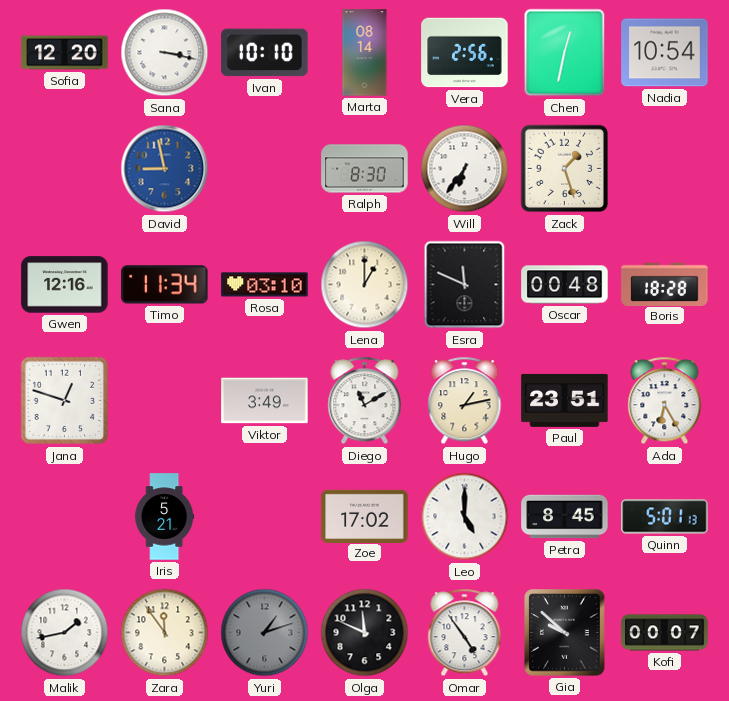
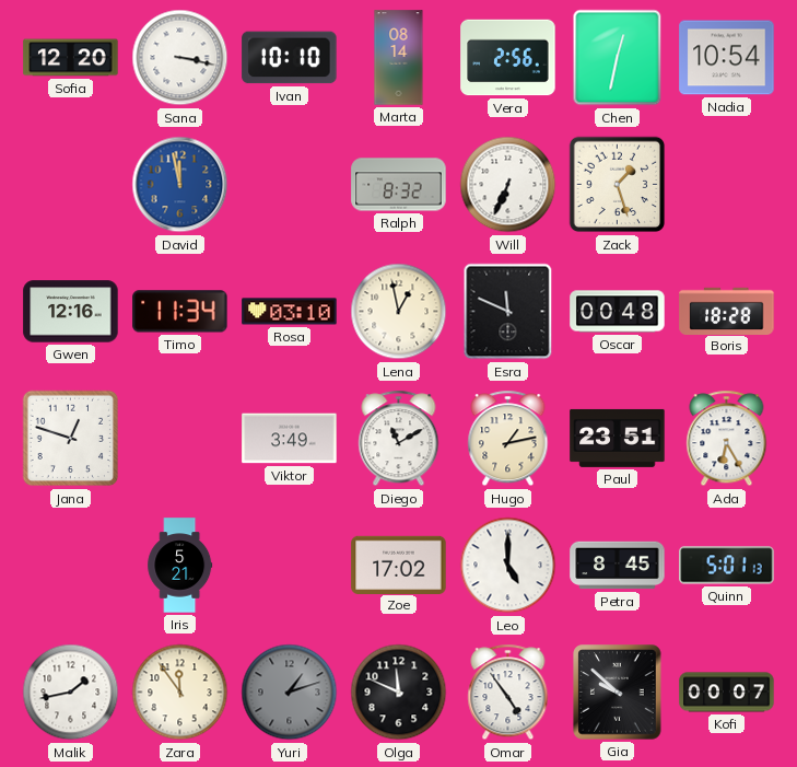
David: 8:58 -> 11:58 (180, 185)
Ralph: 8:30 -> 8:32 (399, 185)
Will: 6:36 -> 6:34 (508, 185)
Lena: 1:00 -> 12:58 (399, 312)
